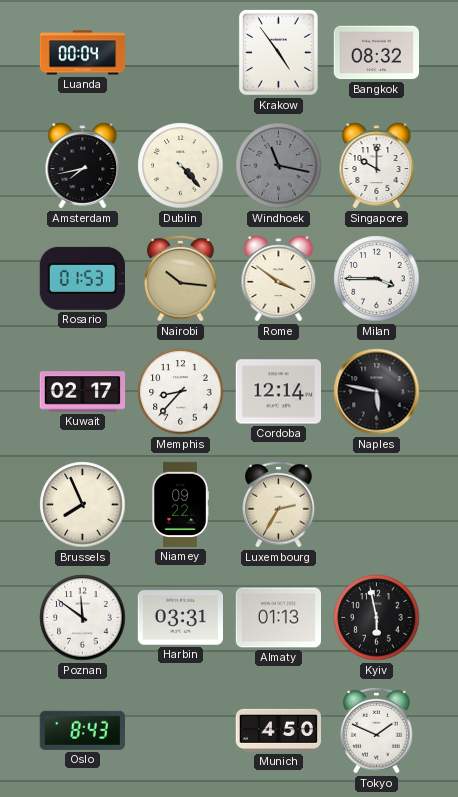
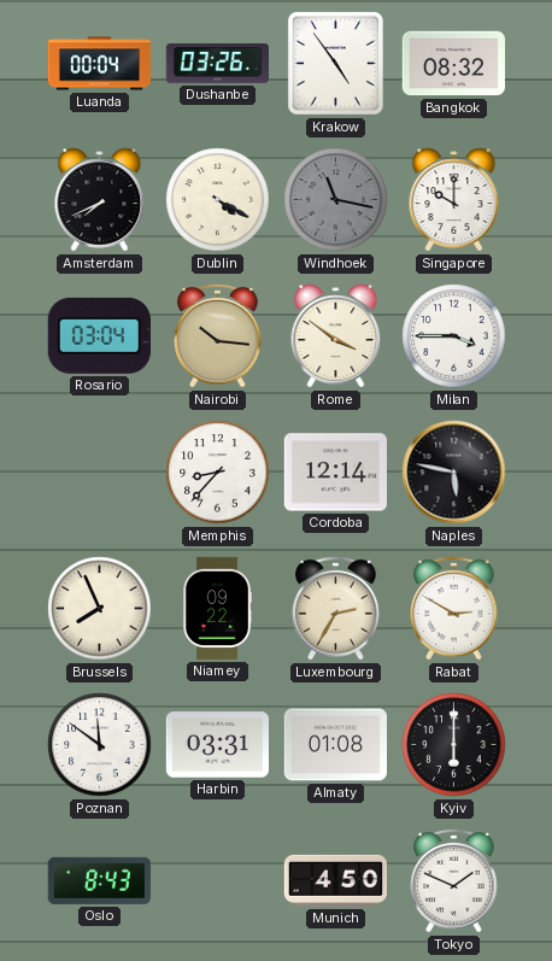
Dushanbe: none -> 03:26 (217, 64)
Amsterdam: 7:43 -> 7:41 (100, 200)
Dublin: 4:23 -> 4:20 (218, 200)
Rosario: 01:53 -> 03:04 (99, 335)
Kuwait: 02:17 -> none (83, 392)
Rabat: none -> 2:50 (454, 608)
Almaty: 01:13 -> 01:08 (336, 745)
Kyiv: 5:58 -> 6:00 (454, 745)
